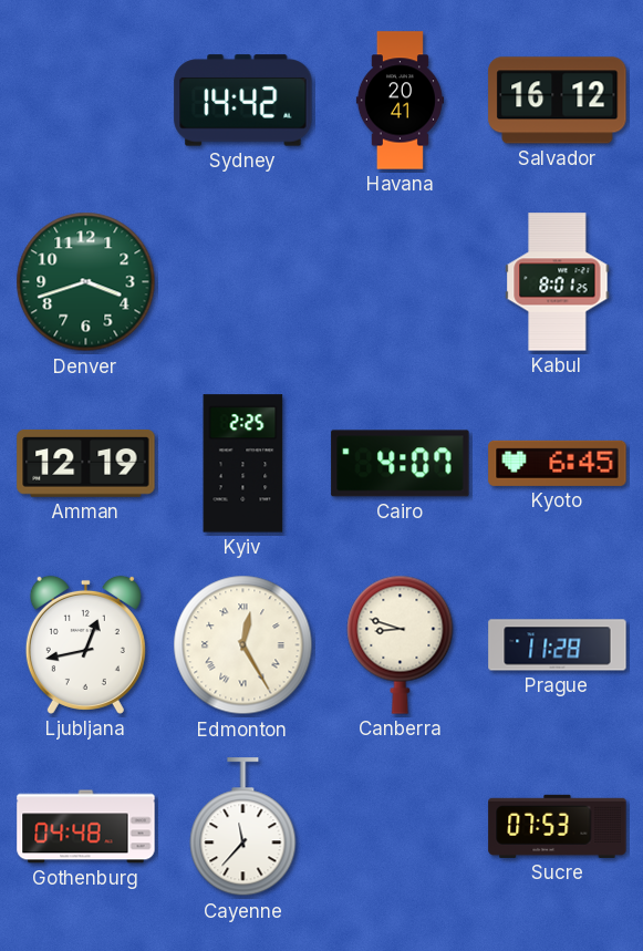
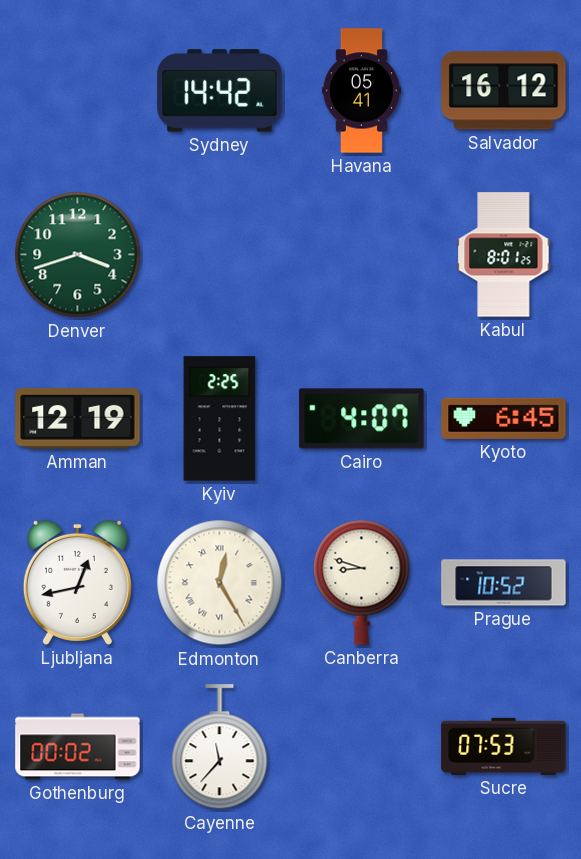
Havana: 20:41 -> 05:41 (361, 91)
Prague: 11:28 -> 10:52 (504, 583)
Gothenburg: 04:48 -> 00:02 (78, 747)
